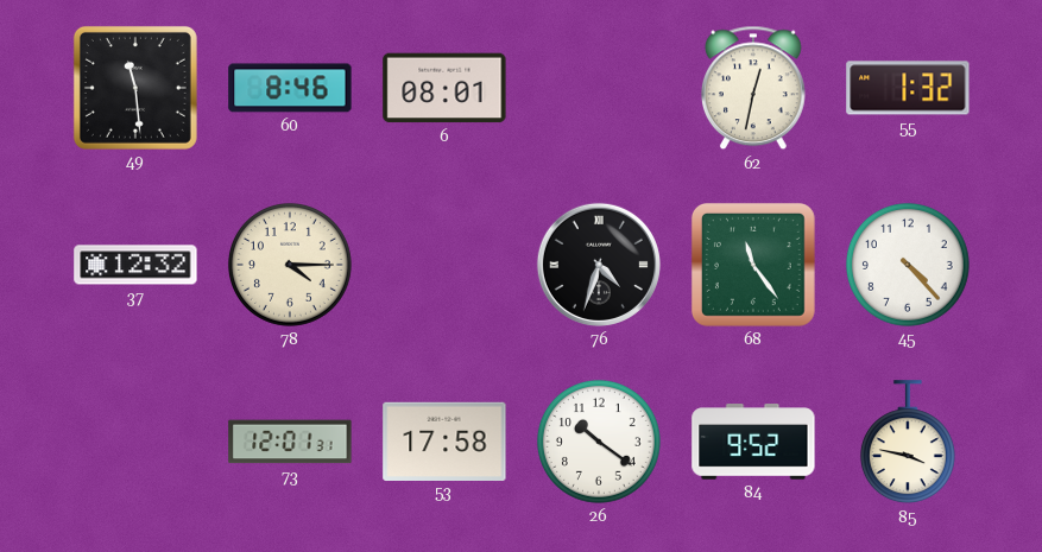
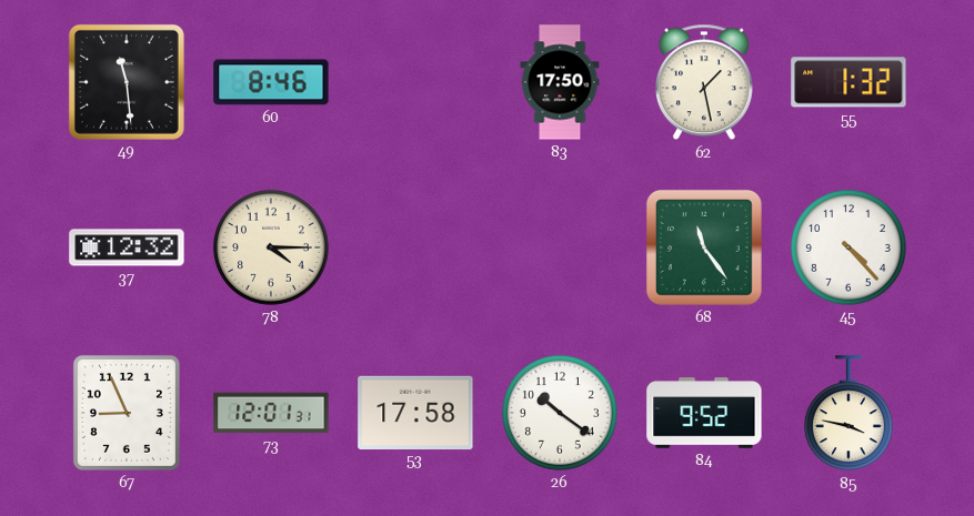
6: 08:01 -> none (444, 88)
83: none -> 17:50 (560, 82)
62: 12:32 -> 1:28 (704, 82)
76: 4:33 -> none (599, 265)
67: none -> 8:56 (127, 413)
